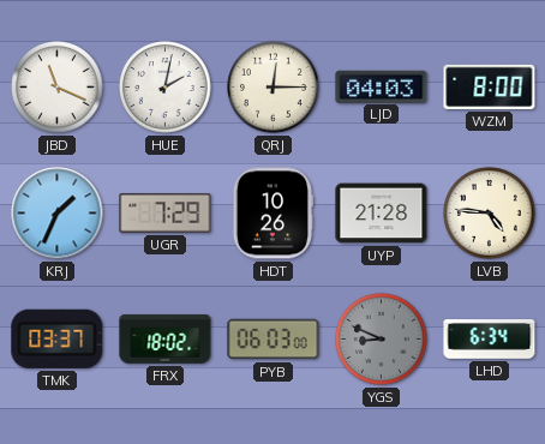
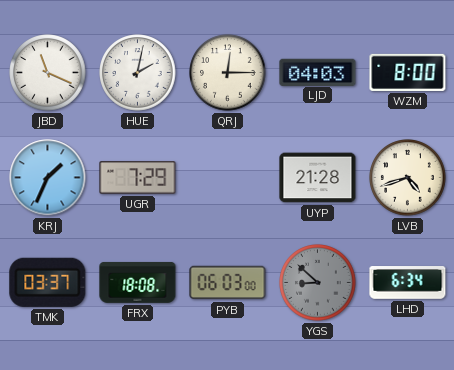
HDT: 10:26 -> none (272, 214)
LVB: 4:46 -> 4:42 (408, 178)
FRX: 18:02 -> 18:08 (138, 282)
YGS: 8:49 -> 8:52 (318, 283)
